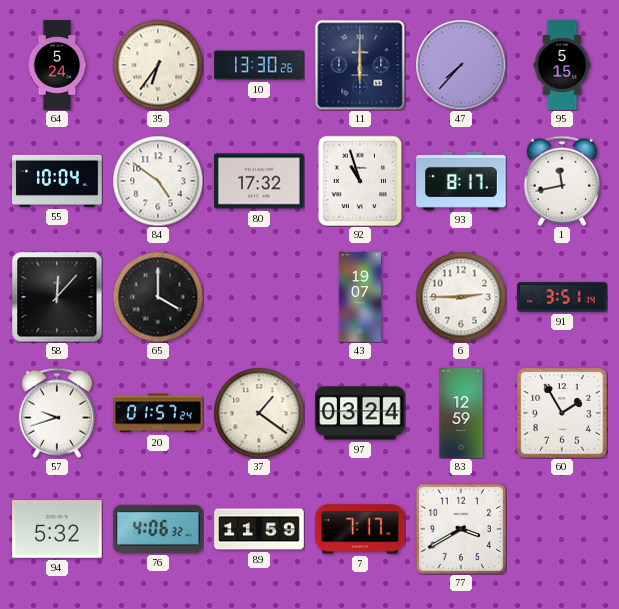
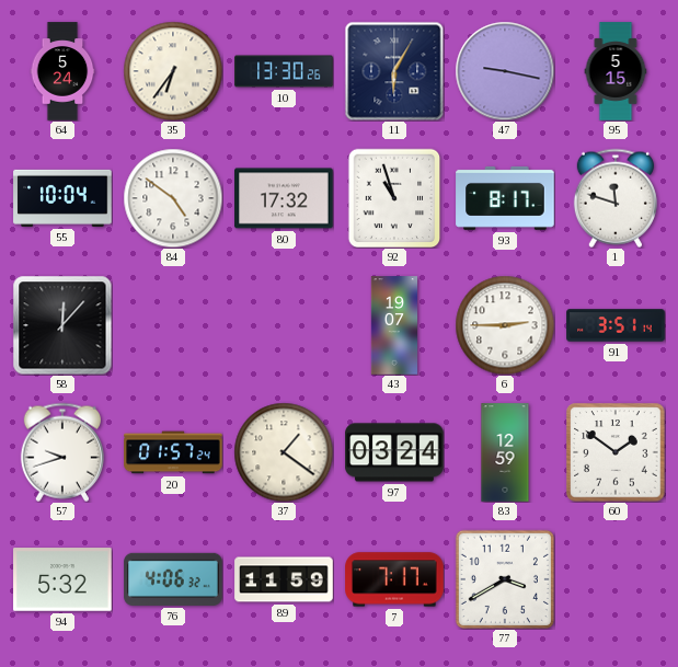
11: 6:00 -> 6:05 (394, 71)
47: 7:37 -> 9:17 (505, 71)
1: 11:43 -> 11:48 (616, 198)
65: 4:00 -> none (158, 297)
60: 1:55 -> 1:51 (616, 452)
